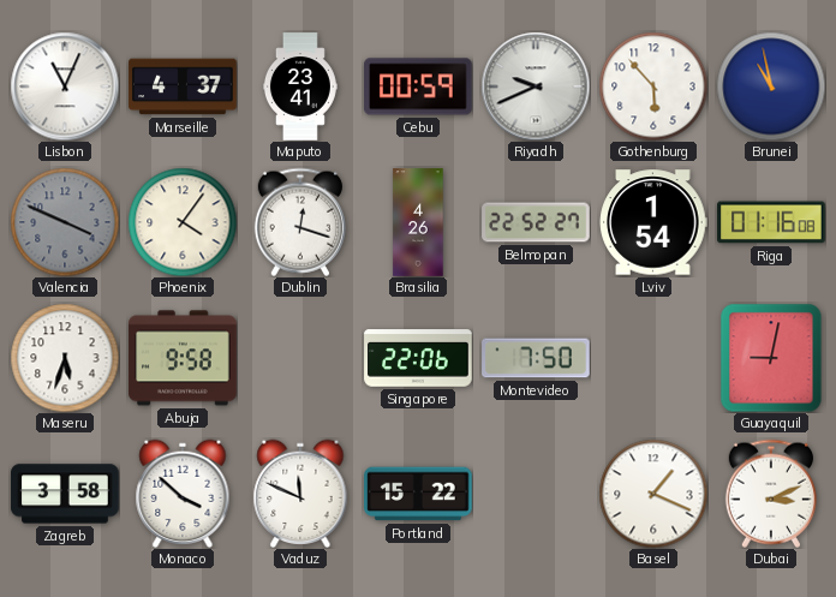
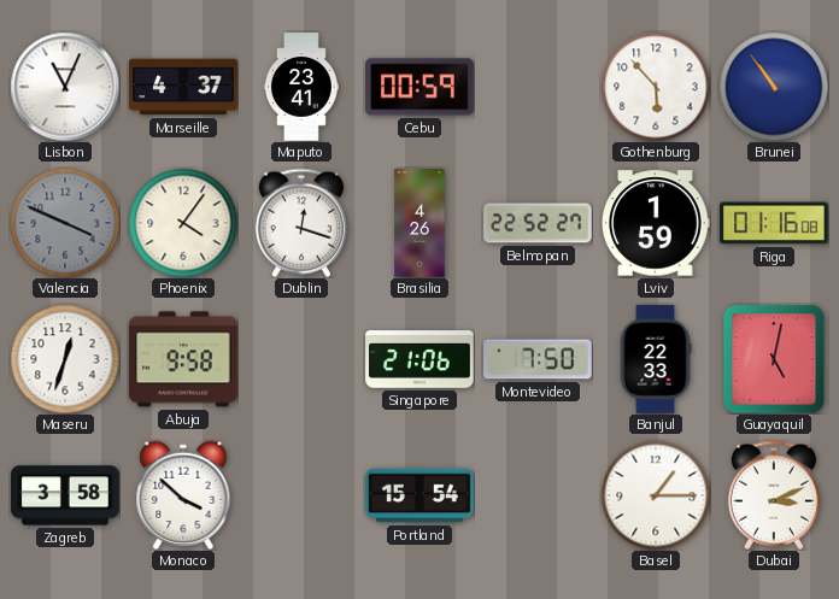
Riyadh: 9:41 -> none (536, 86)
Brunei: 10:58 -> 10:54 (774, 87)
Lviv: 1:54 -> 1:59 (656, 223)
Maseru: 5:33 -> 12:33 (65, 359)
Singapore: 22:06 -> 21:06 (419, 359)
Banjul: none -> 22:33 (656, 359)
Guayaquil: 9:02 -> 5:02 (774, 359)
Vaduz: 11:49 -> none (300, 494)
Portland: 15:22 -> 15:54 (419, 495)
Basel: 1:19 -> 1:15 (656, 495)
